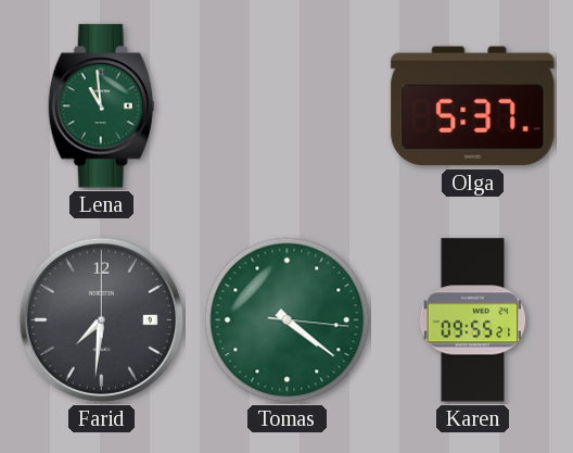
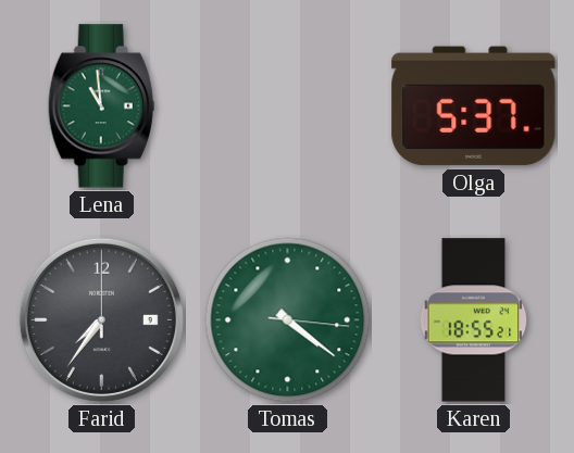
Farid: 7:31 -> 7:36 (101, 319)
Karen: 09:55 -> 18:55 (474, 320)
